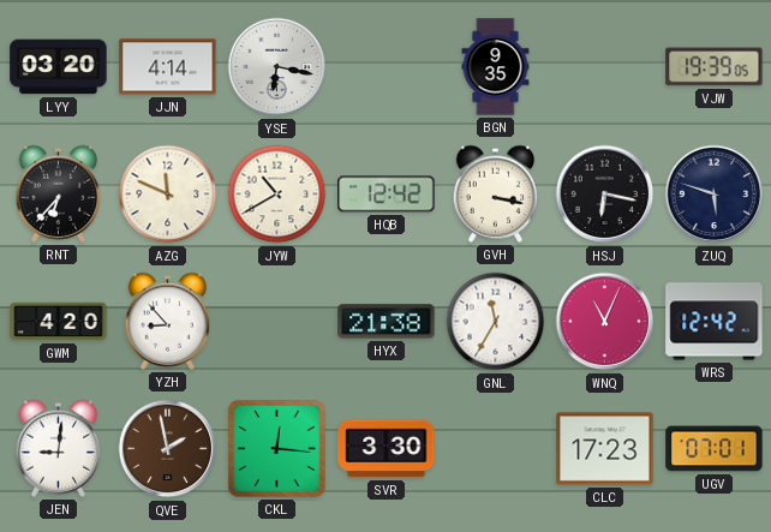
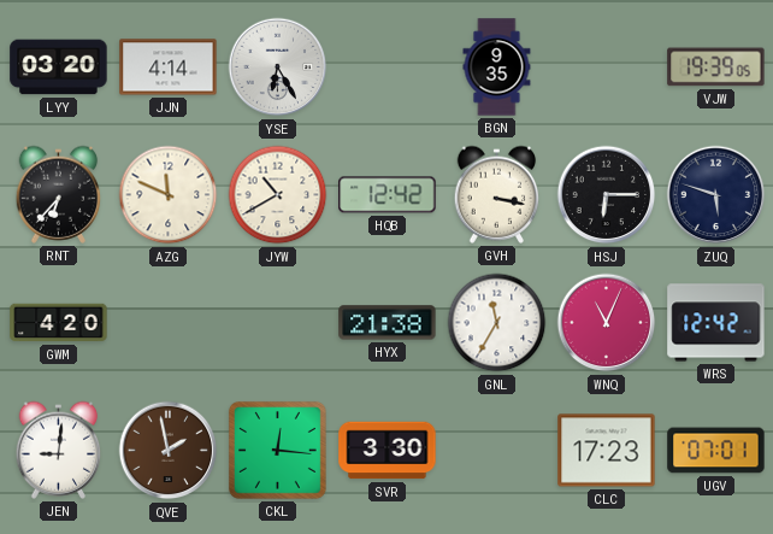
YSE: 6:17 -> 6:25 (278, 68)
HSJ: 6:17 -> 6:15 (607, 195)
YZH: 8:53 -> none (168, 321)
